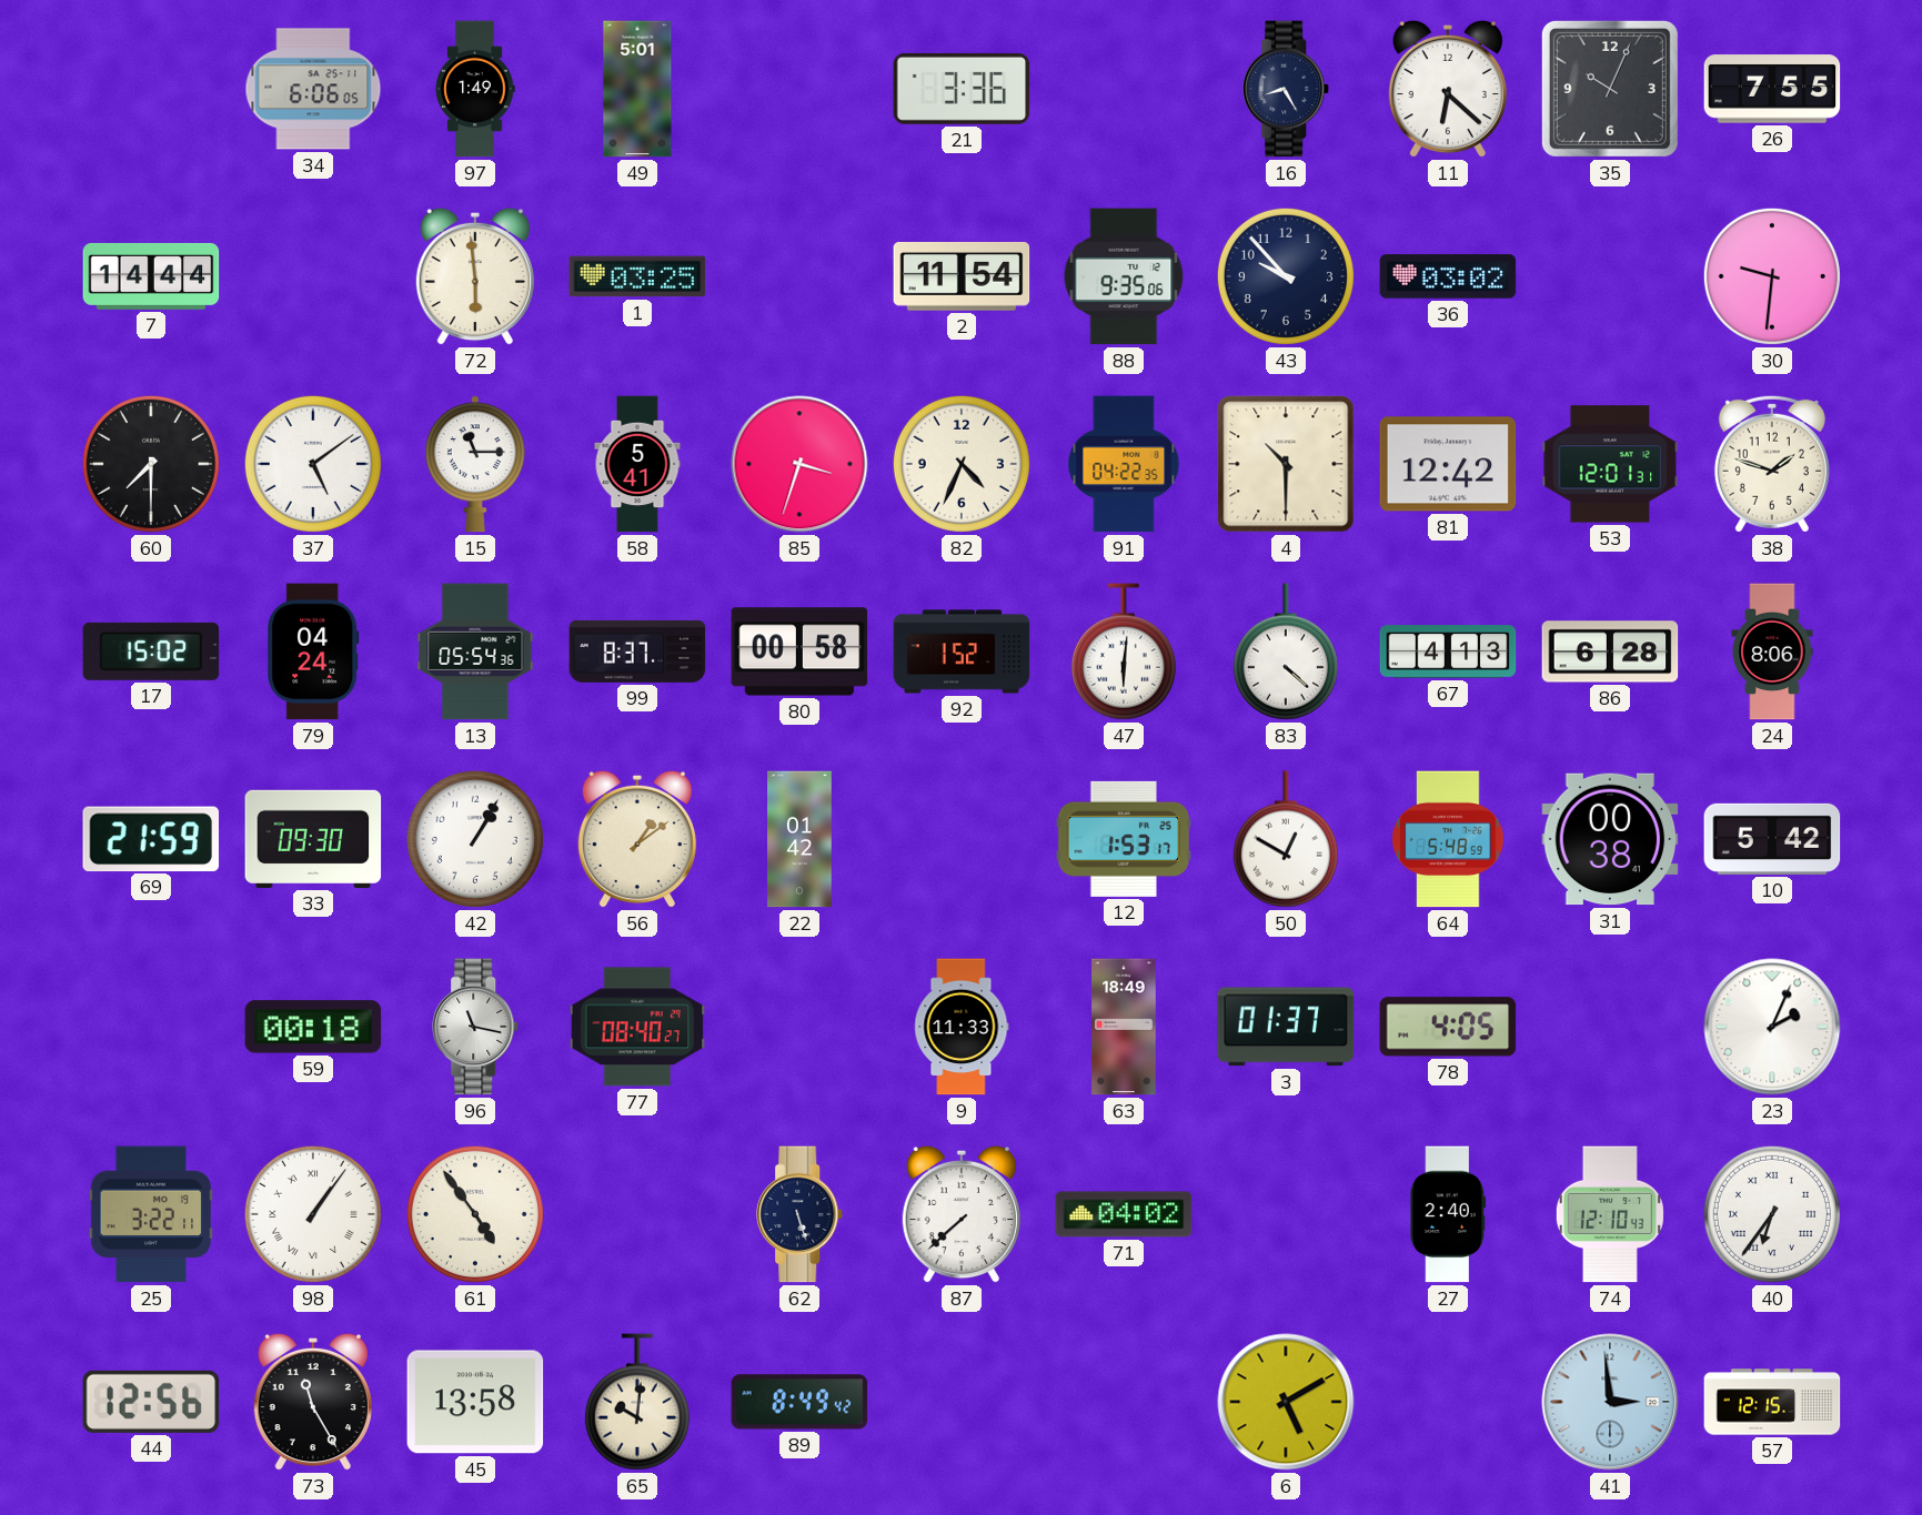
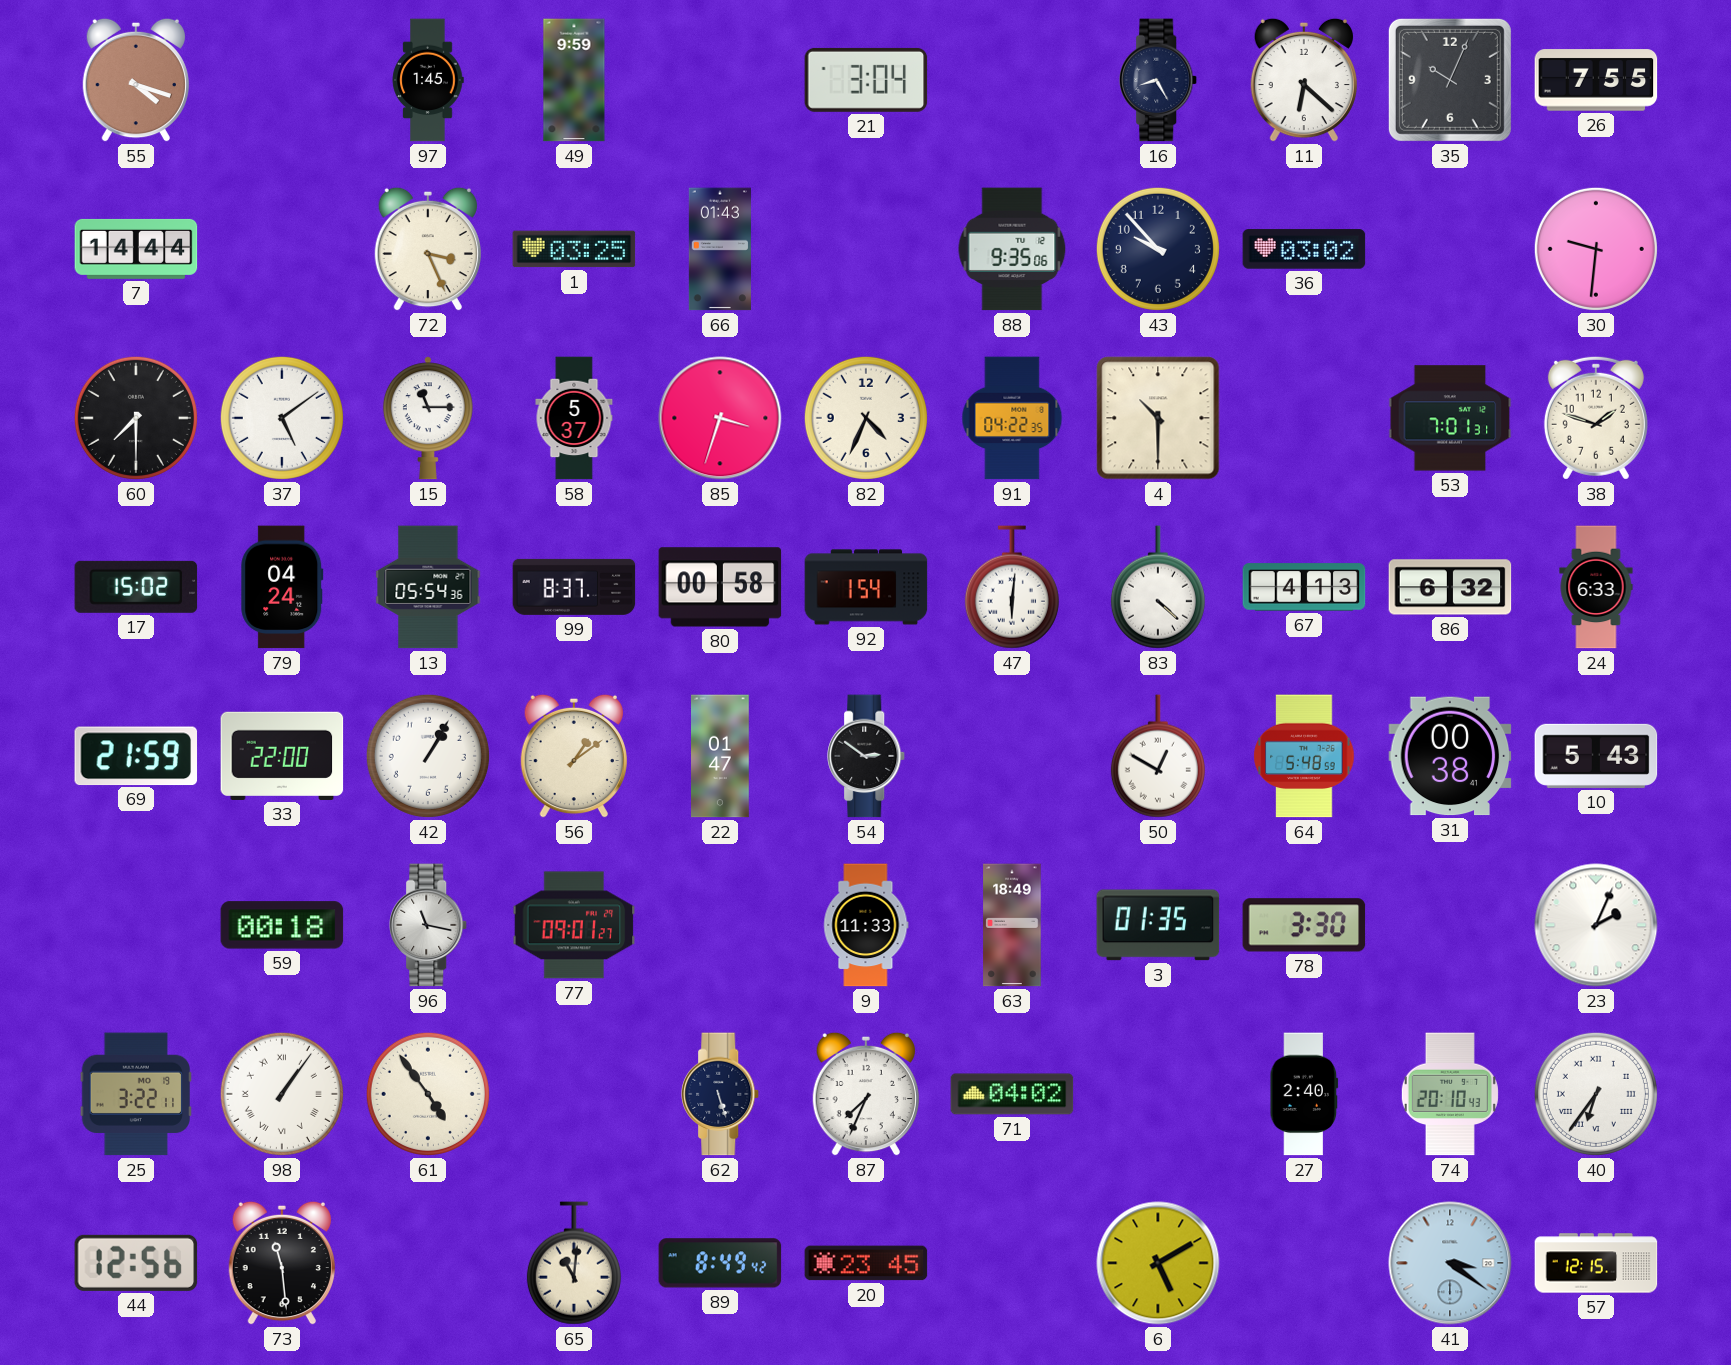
55: none -> 4:18 (136, 80)
34: 6:06 -> none (313, 89)
97: 1:49 -> 1:45 (428, 80)
49: 5:01 -> 9:59 (574, 80)
21: 3:36 -> 3:04 (866, 80)
72: 5:59 -> 3:26 (428, 249)
66: none -> 01:43 (719, 249)
2: 11:54 -> none (962, 276)
58: 5:41 -> 5:37 (574, 418)
81: 12:42 -> none (1448, 464)
53: 12:01 -> 7:01 (1450, 418)
92: 1:52 -> 1:54 (866, 587)
86: 6:28 -> 6:32 (1450, 587)
24: 8:06 -> 6:33 (1596, 587)
33: 09:30 -> 22:00 (282, 756)
22: 01:42 -> 01:47 (720, 756)
54: none -> 2:51 (867, 756)
12: 1:53 -> none (1124, 839)
10: 5:42 -> 5:43 (1596, 756)
77: 08:40 -> 09:01 (574, 925)
3: 01:37 -> 01:35 (1158, 925)
78: 4:05 -> 3:30 (1304, 925)
87: 7:38 -> 7:34 (866, 1094)
74: 12:10 -> 20:10 (1450, 1094)
73: 11:25 -> 11:29 (282, 1263)
45: 13:58 -> none (475, 1402)
65: 10:01 -> 11:01 (574, 1263)
20: none -> 23:45 (866, 1263)
41: 2:59 -> 3:21 (1450, 1263)
